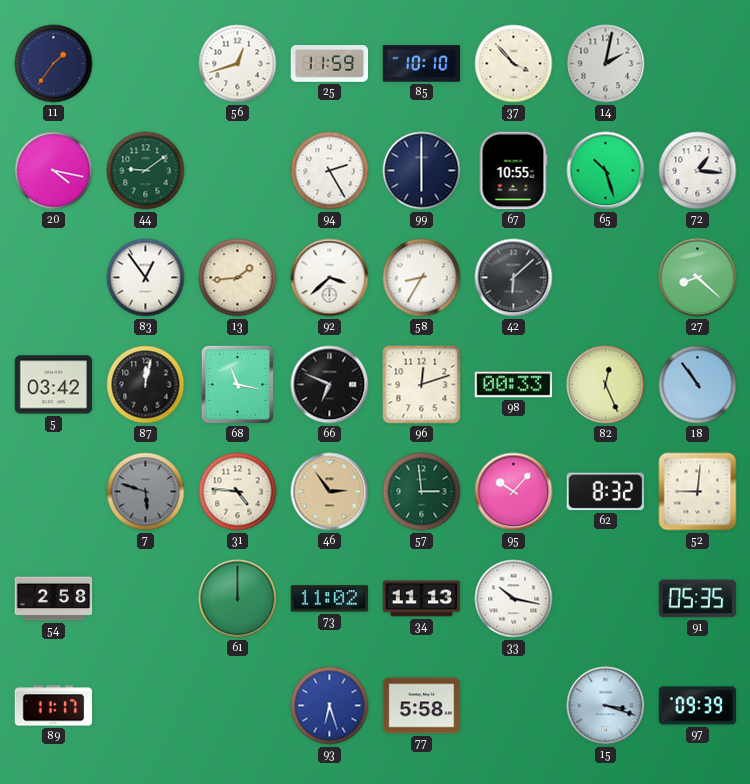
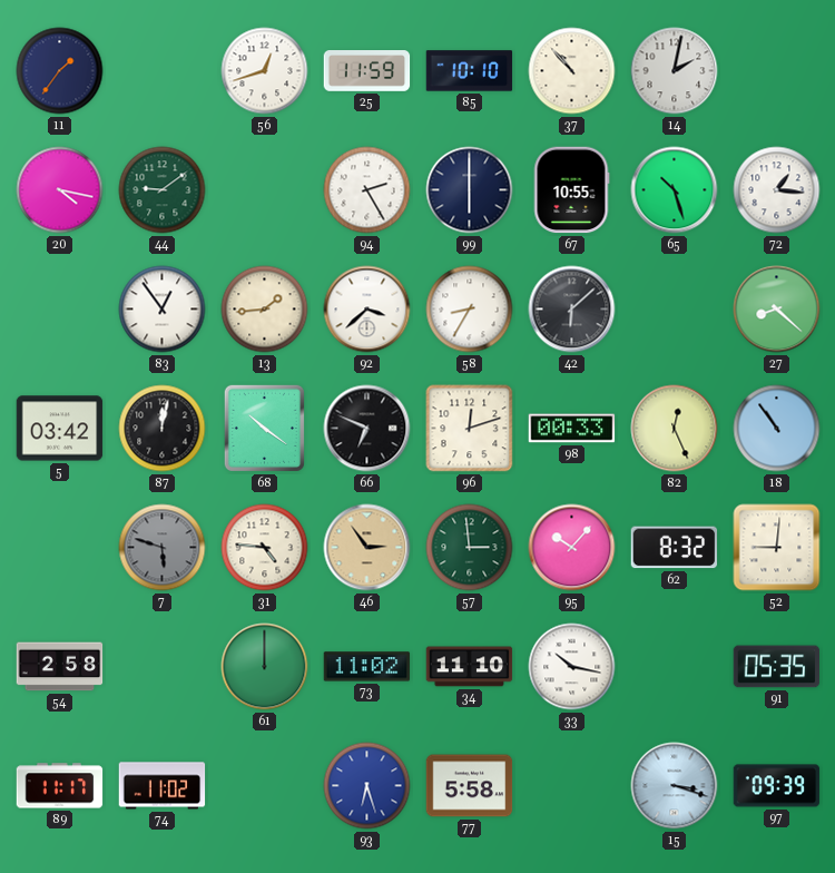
37: 3:53 -> 10:53 (572, 71)
68: 11:17 -> 10:21 (264, 428)
34: 11:13 -> 11:10 (470, 667)
74: none -> 11:02 (163, 786)
